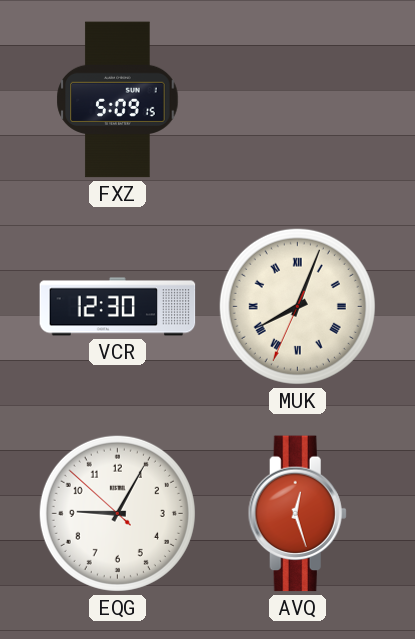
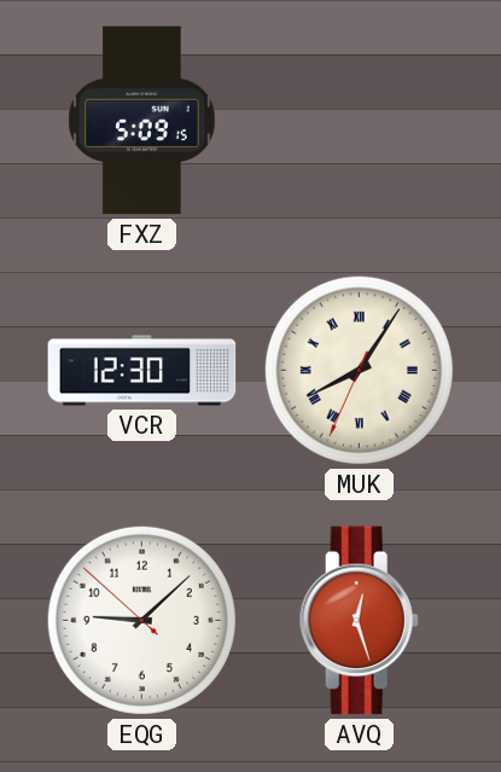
MUK: 8:03 -> 8:05 (359, 370)
EQG: 9:04 -> 9:07 (141, 620)
